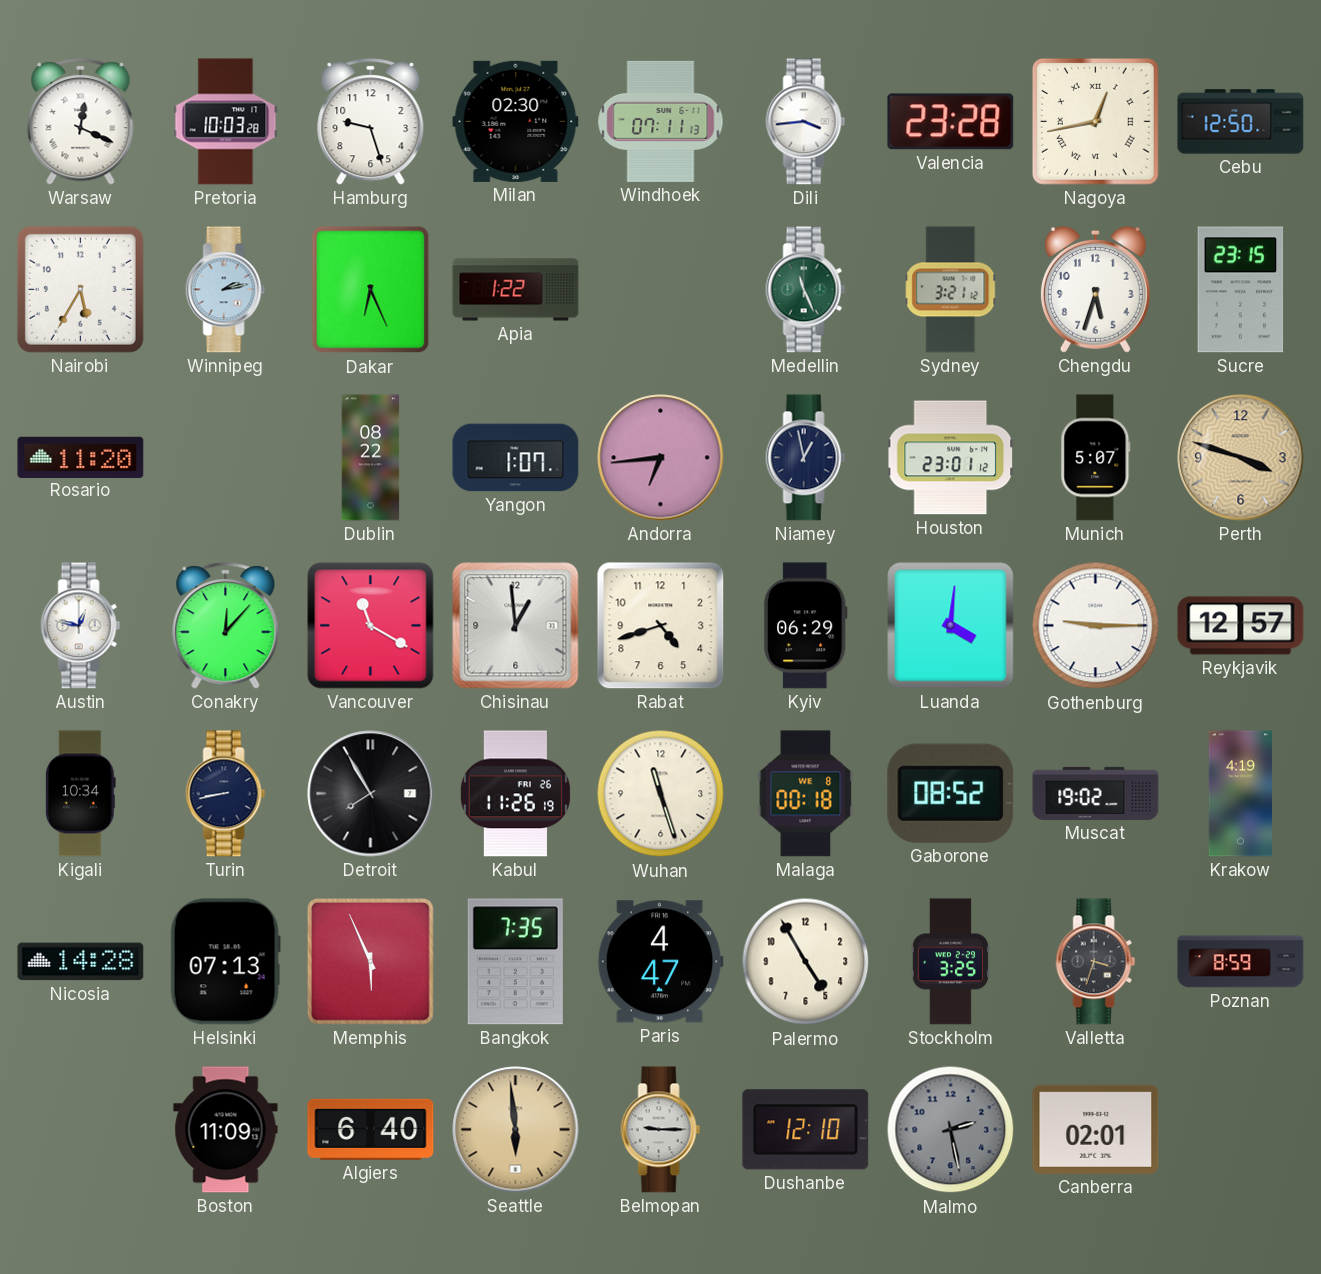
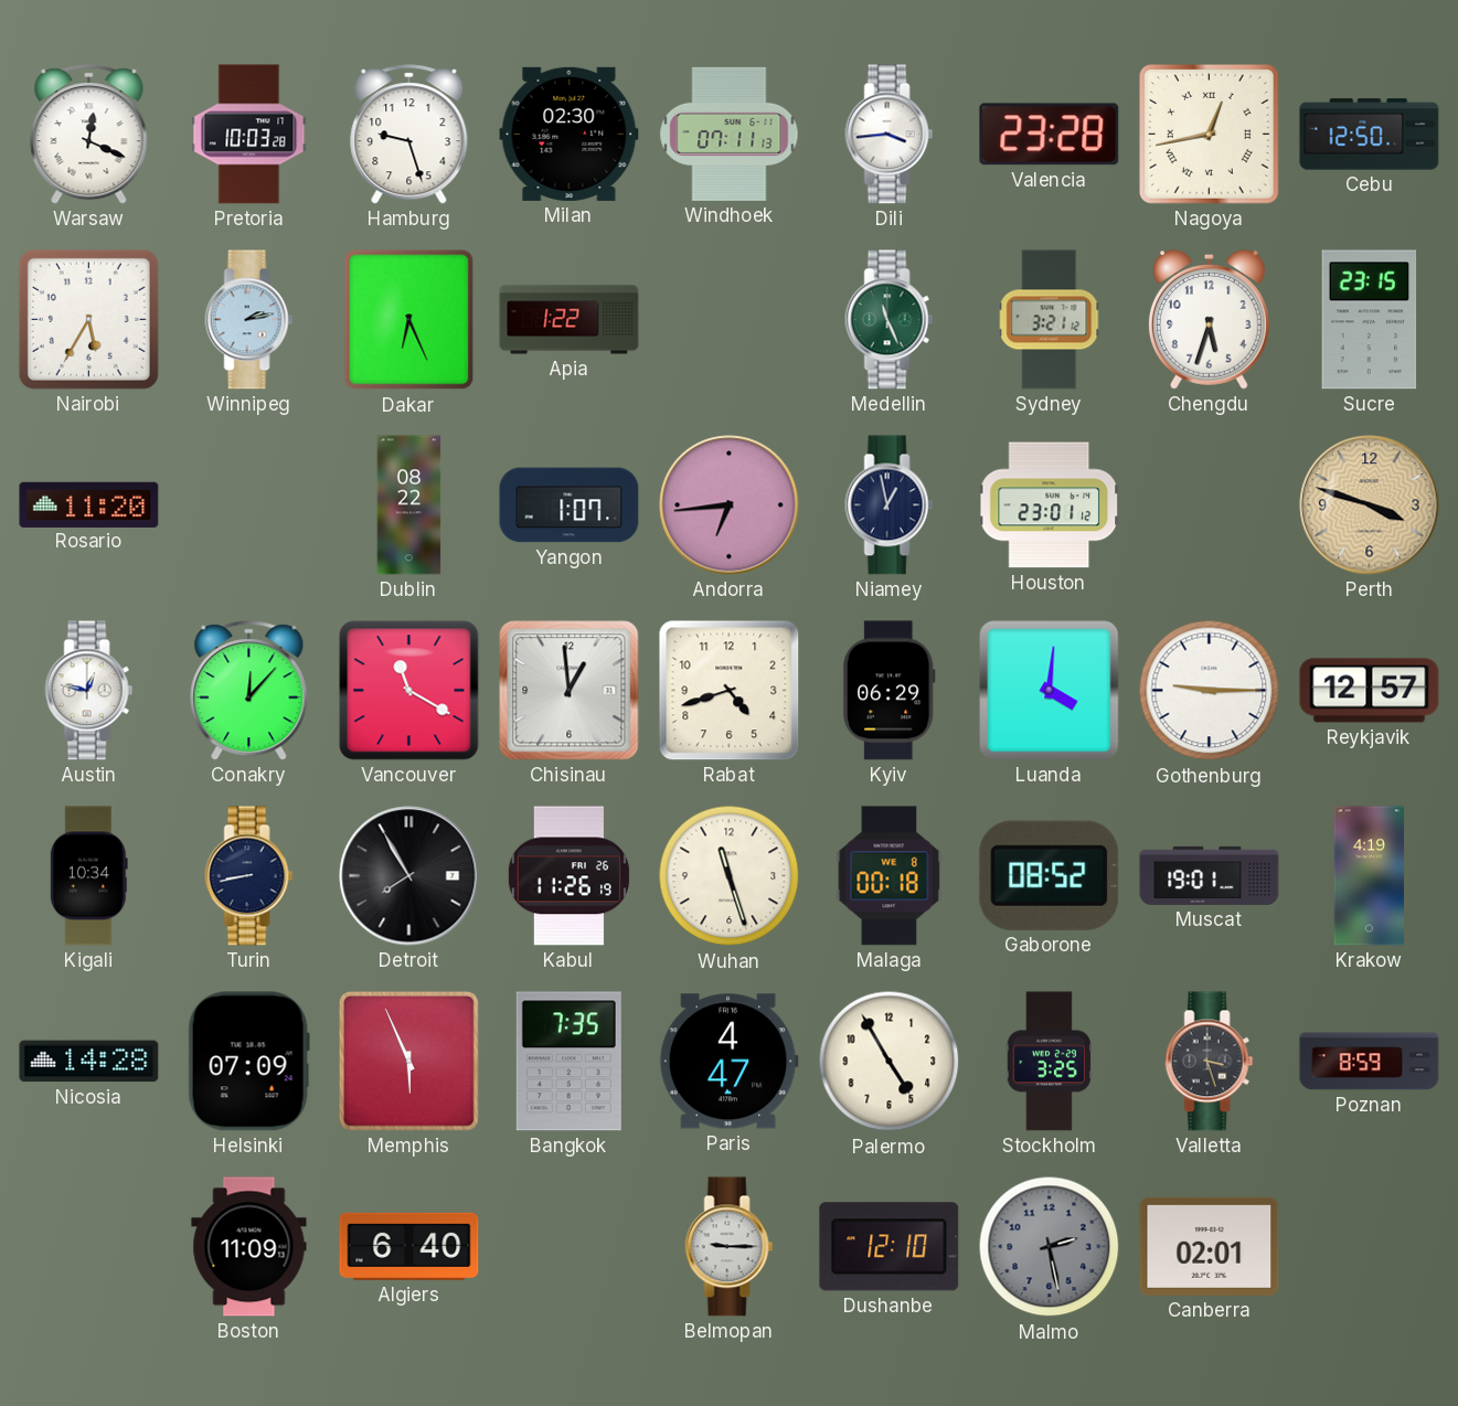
Munich: 5:07 -> none (1096, 458)
Muscat: 19:02 -> 19:01 (1210, 875)
Helsinki: 07:13 -> 07:09 (248, 1062)
Valletta: 3:33 -> 3:27 (1210, 1062)
Seattle: 5:59 -> none (516, 1130)
